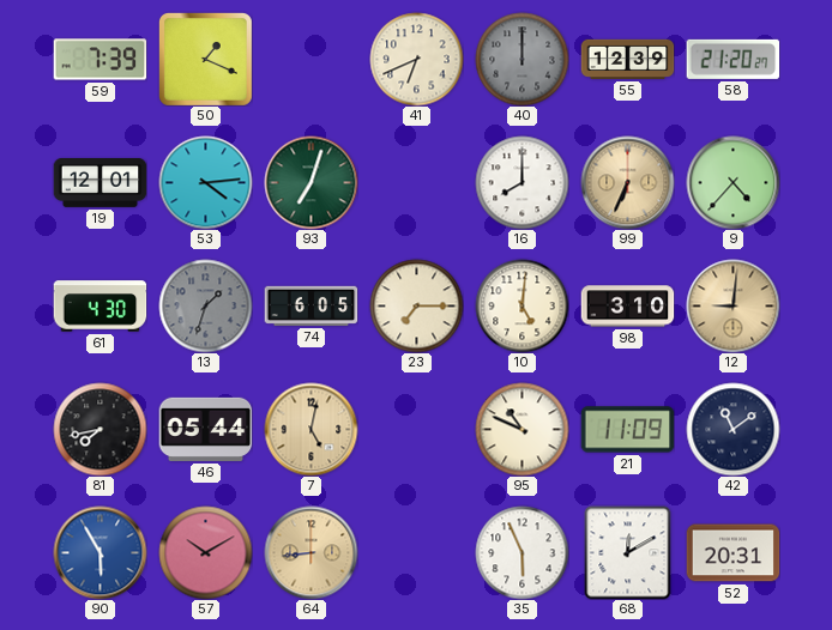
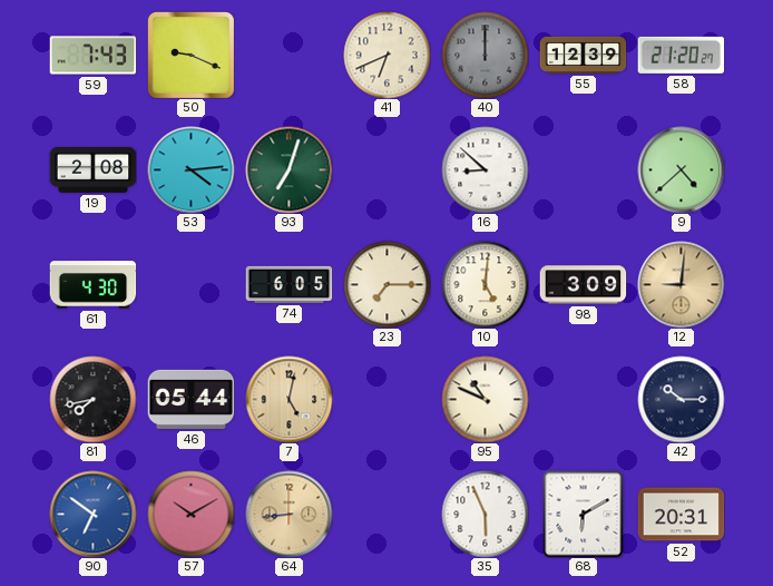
59: 7:39 -> 7:43 (92, 56)
50: 1:19 -> 9:19 (190, 55)
19: 12:01 -> 2:08 (92, 169)
16: 8:00 -> 8:52 (485, 169)
99: 6:34 -> none (627, 182)
9: 4:37 -> 4:38 (681, 169)
13: 1:33 -> none (205, 305)
98: 3:10 -> 3:09 (583, 285)
21: 11:09 -> none (627, 430)
42: 11:09 -> 10:15 (681, 399)
90: 5:55 -> 6:51 (92, 514)
68: 12:10 -> 6:10 (584, 514)
